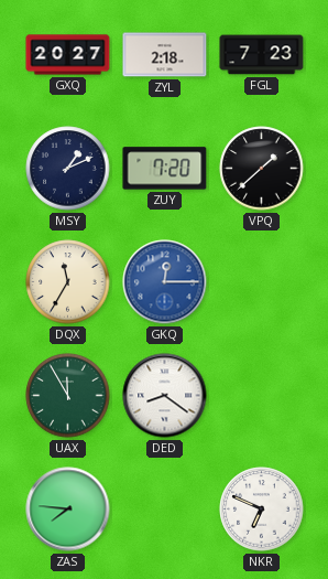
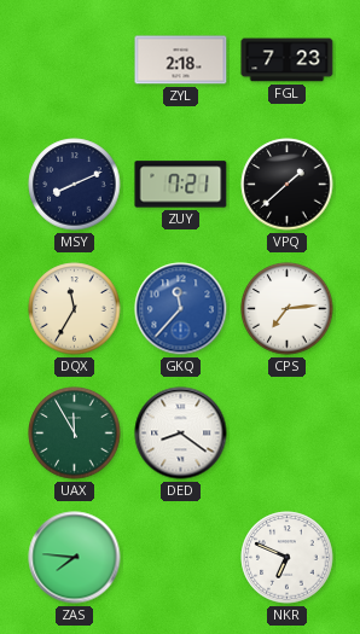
GXQ: 20:27 -> none (68, 55)
MSY: 1:11 -> 8:11 (75, 185)
ZUY: 7:20 -> 7:21 (181, 185)
GKQ: 12:15 -> 11:37 (181, 309)
CPS: none -> 7:14 (288, 309)
